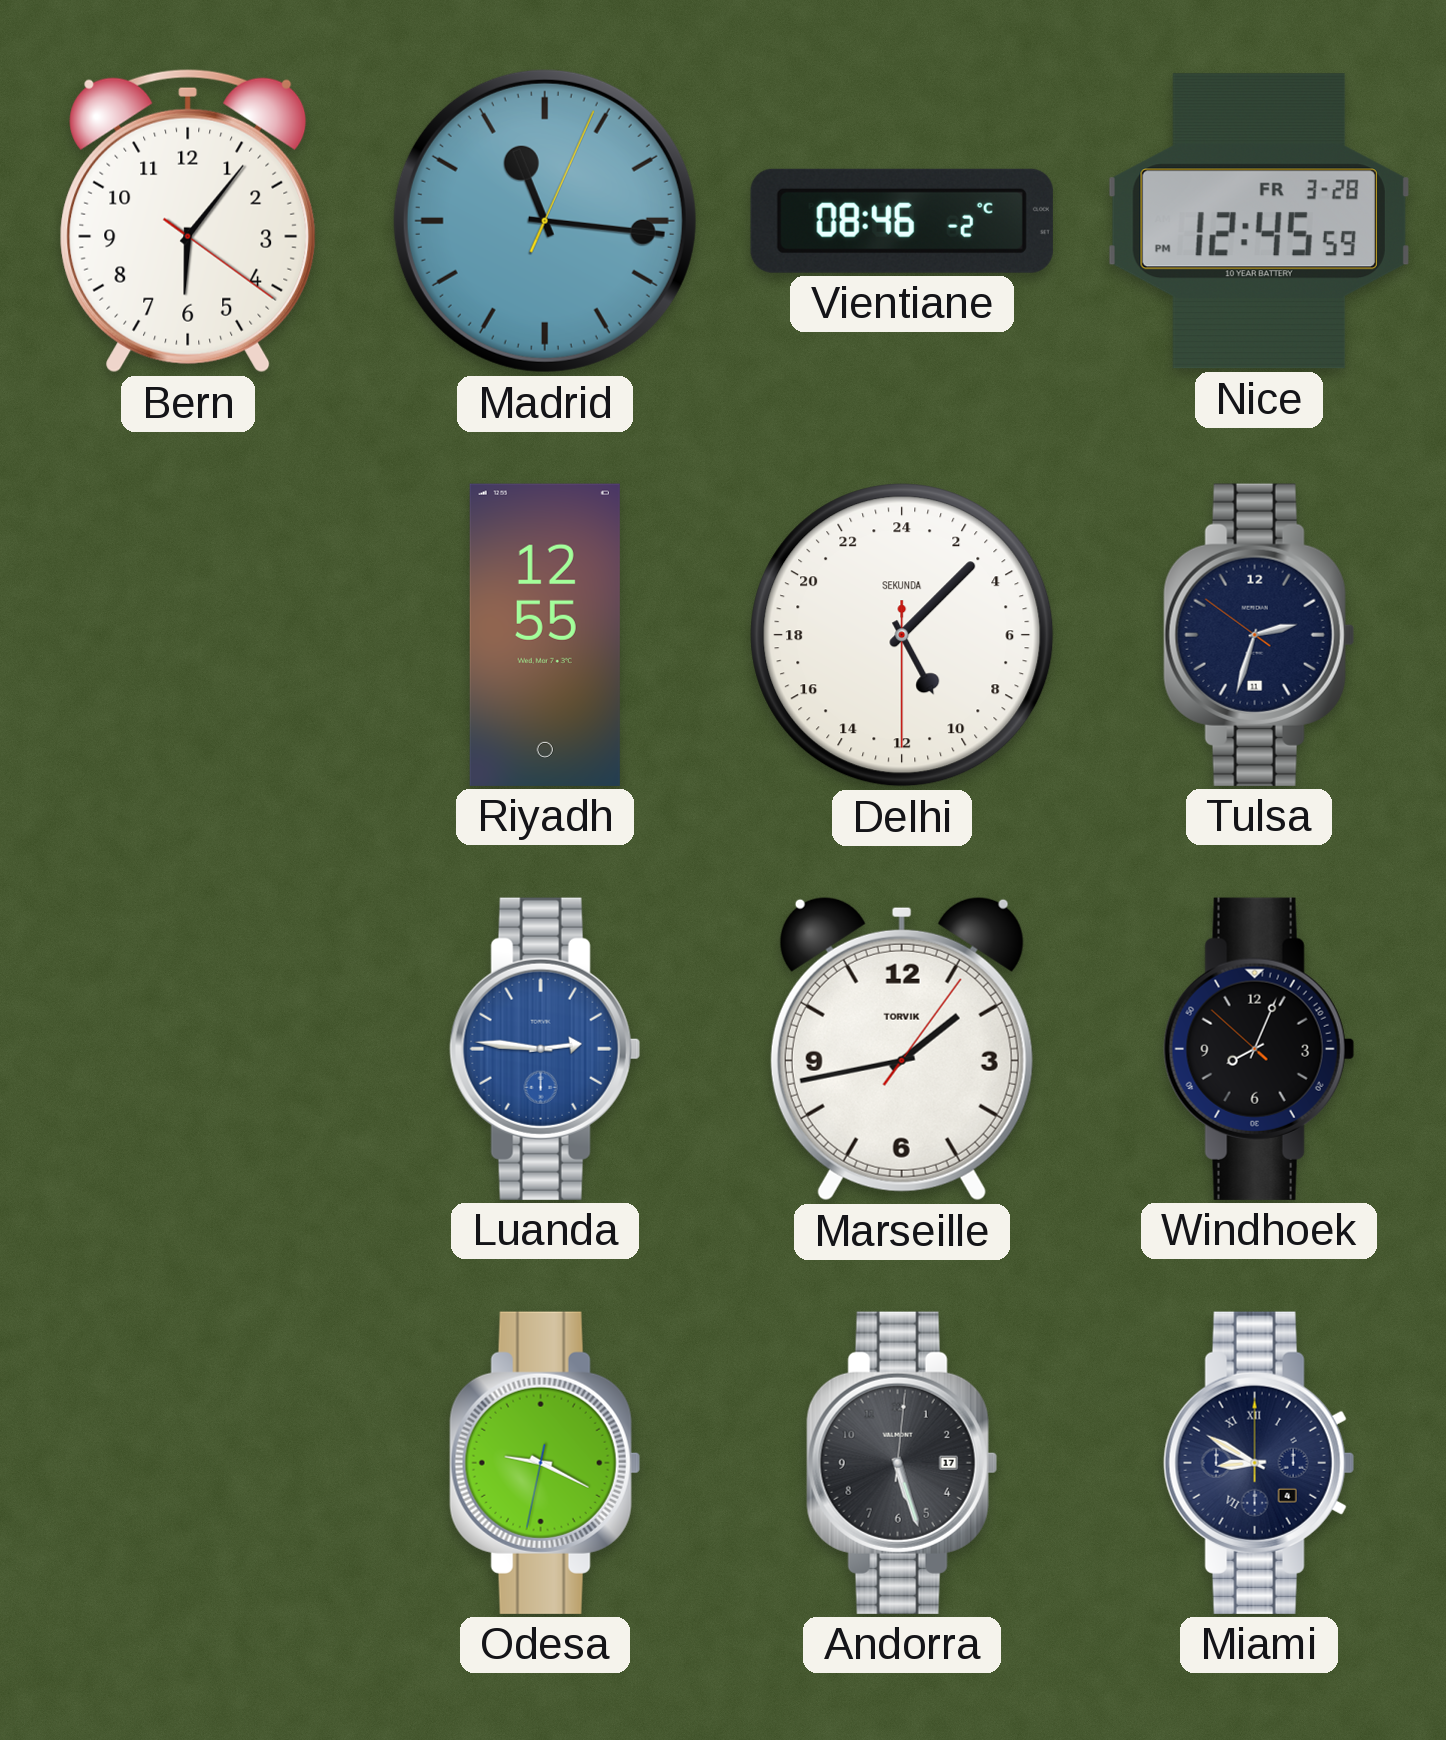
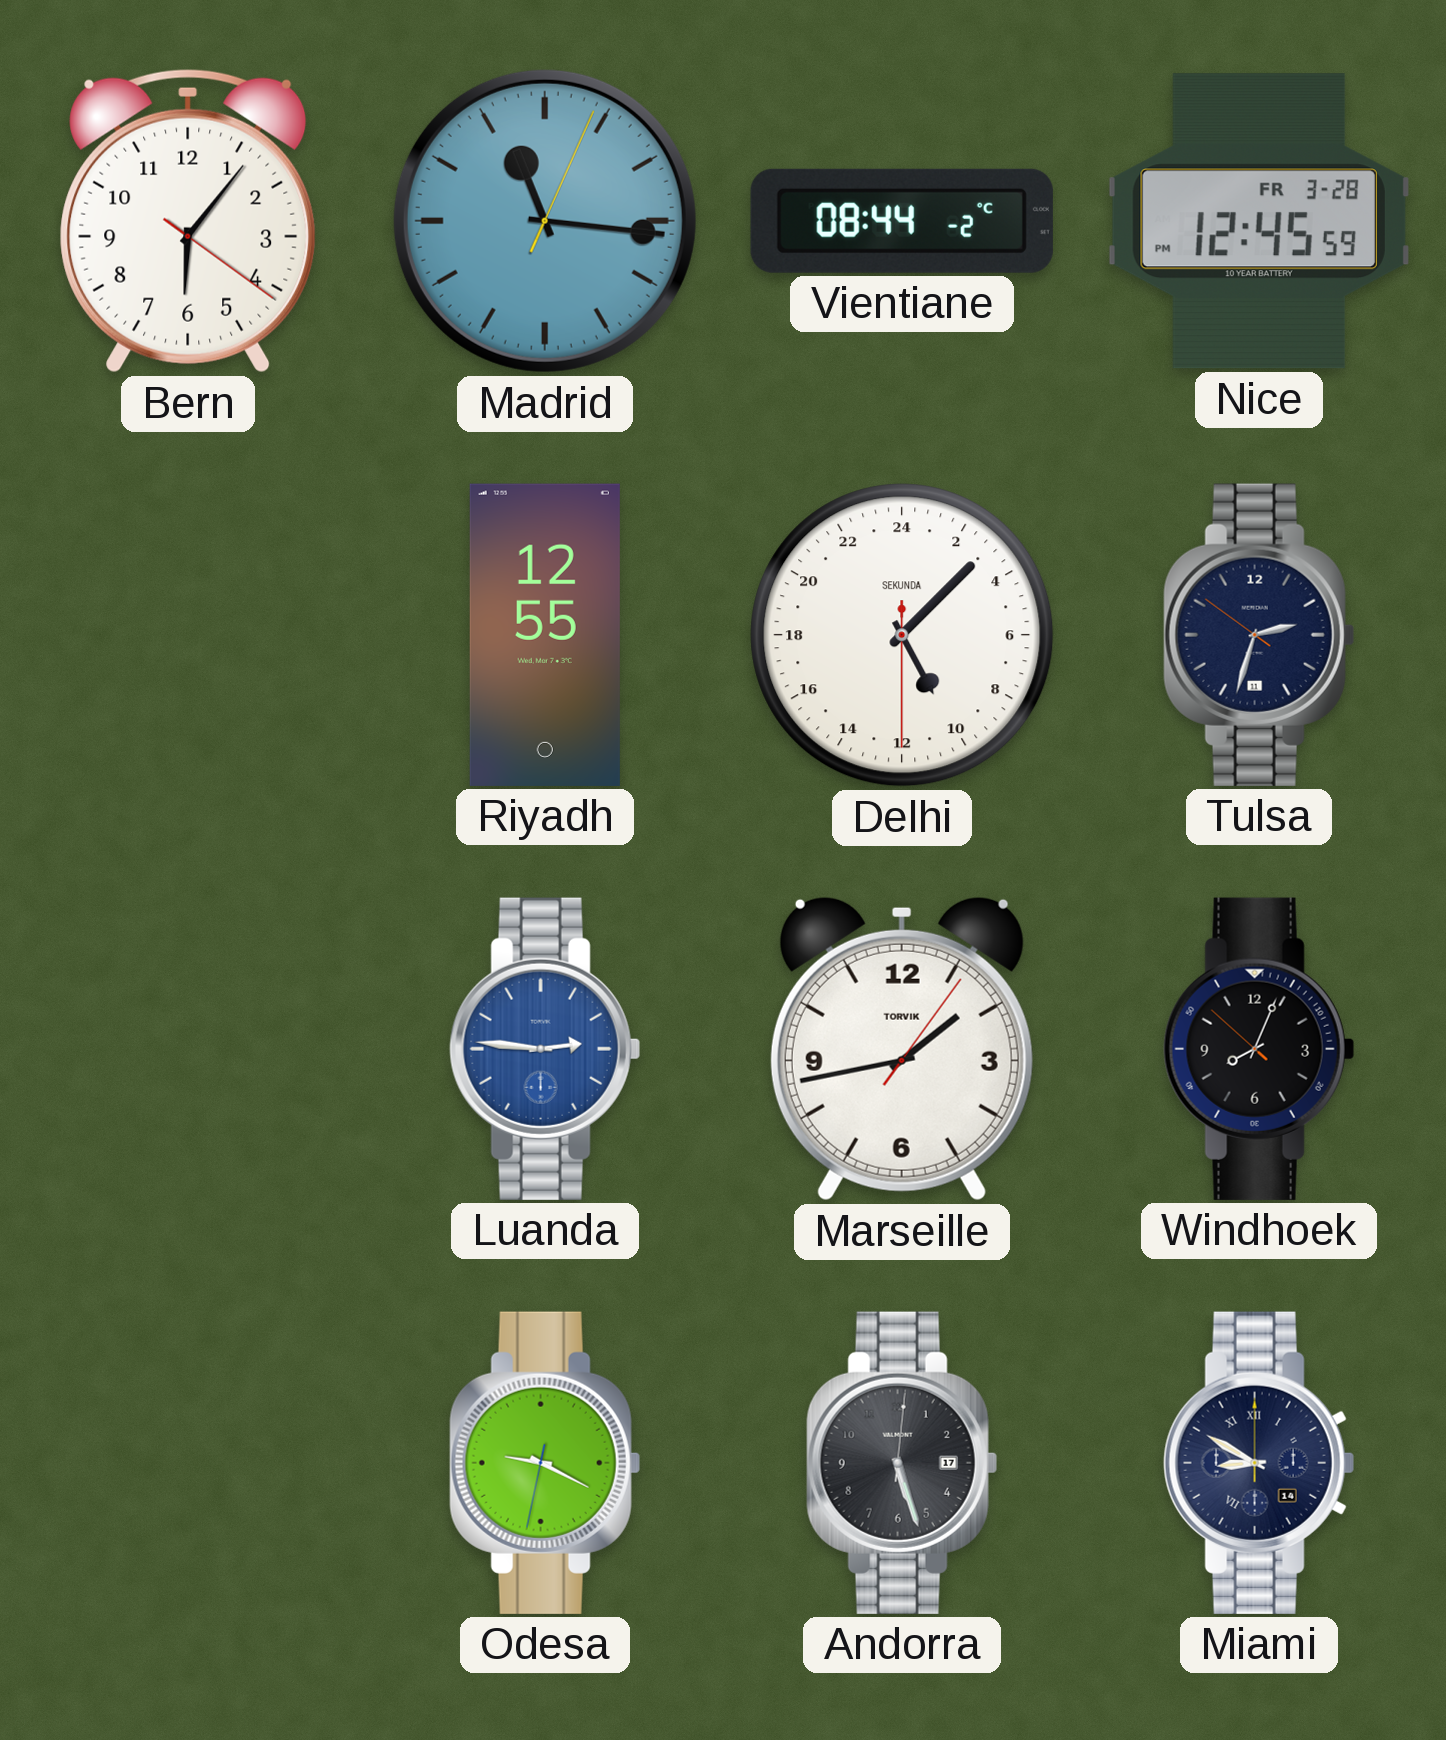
Vientiane: 08:46 -> 08:44 (902, 221)
Miami date: 4 -> 14 (1259, 1463)
